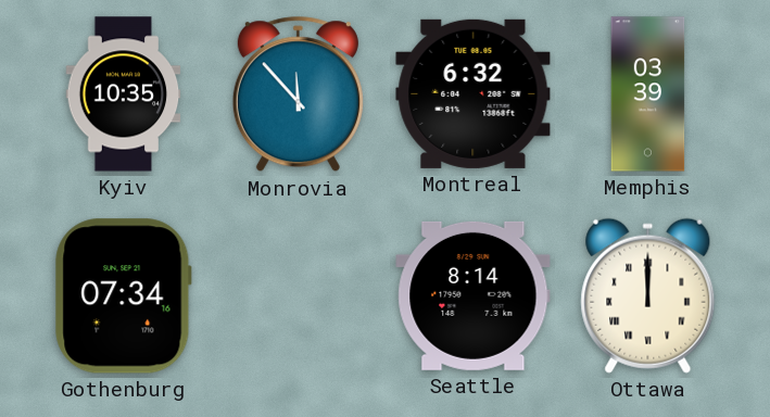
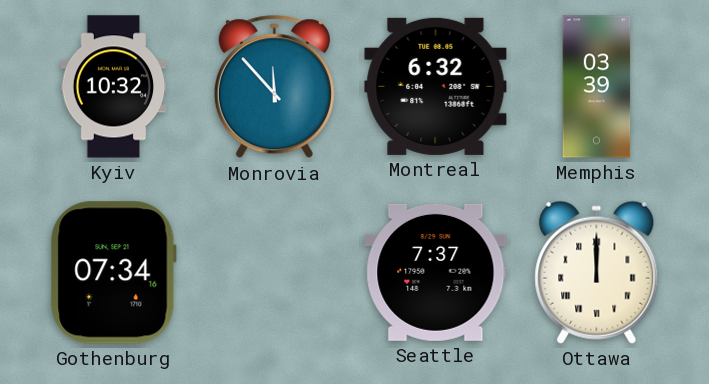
Kyiv: 10:35 -> 10:32 (114, 87)
Seattle: 8:14 -> 7:37 (436, 272)
